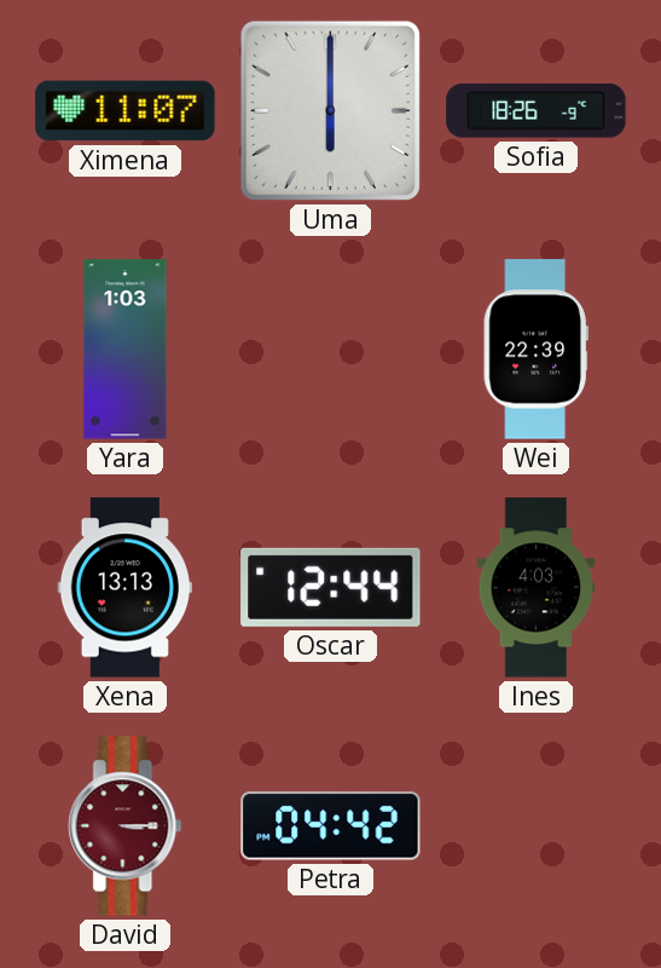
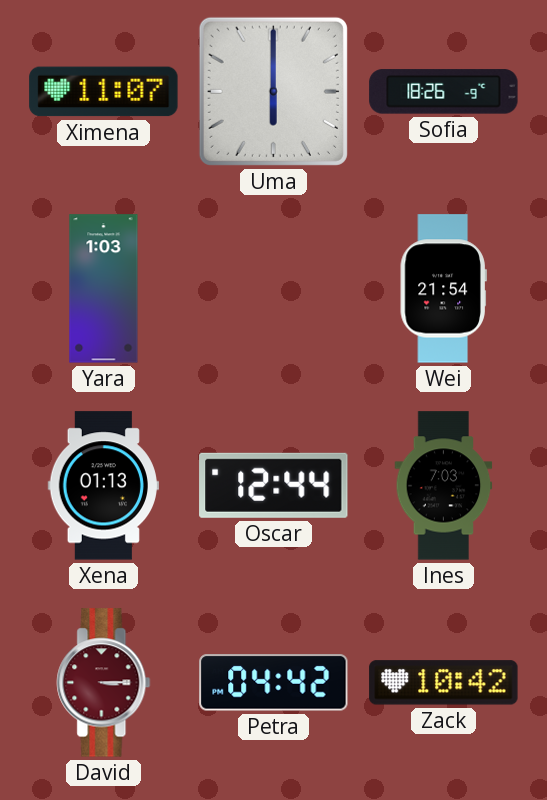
Wei: 22:39 -> 21:54 (443, 289)
Xena: 13:13 -> 01:13 (103, 486)
Ines: 4:03 -> 7:03 (444, 486)
Zack: none -> 10:42 (444, 683)
